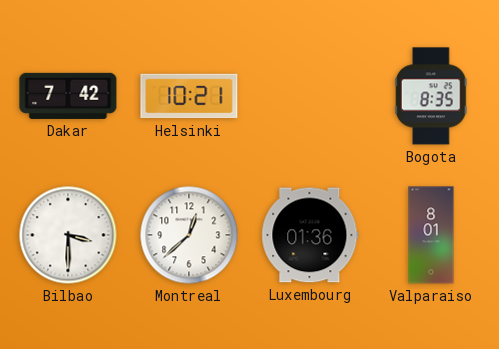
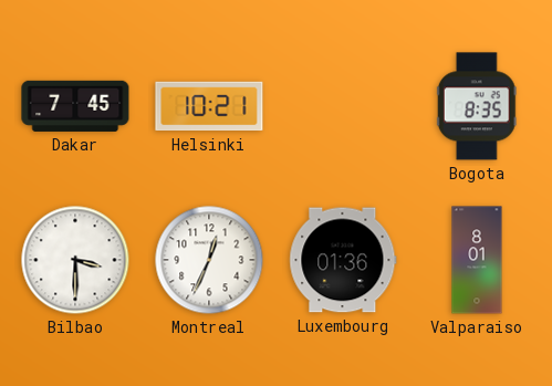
Dakar: 7:42 -> 7:45 (75, 106)
Montreal: 12:38 -> 12:34 (209, 260)
